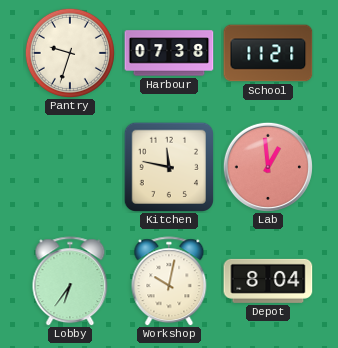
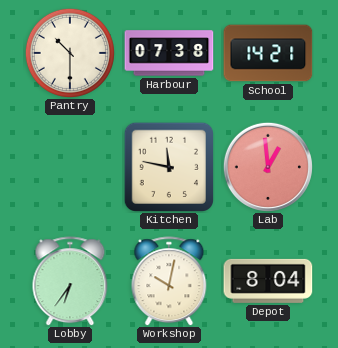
Pantry: 9:33 -> 10:30 (70, 53)
School: 11:21 -> 14:21 (268, 53)
